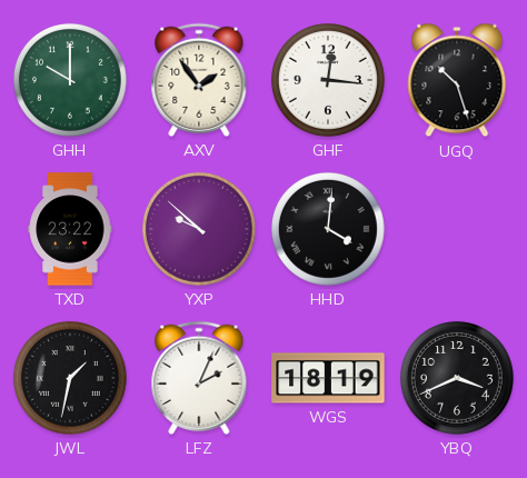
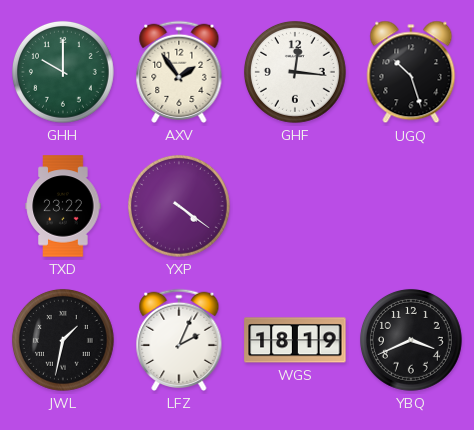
YXP: 9:52 -> 4:21 (179, 206)
HHD: 4:01 -> none (328, 229)
